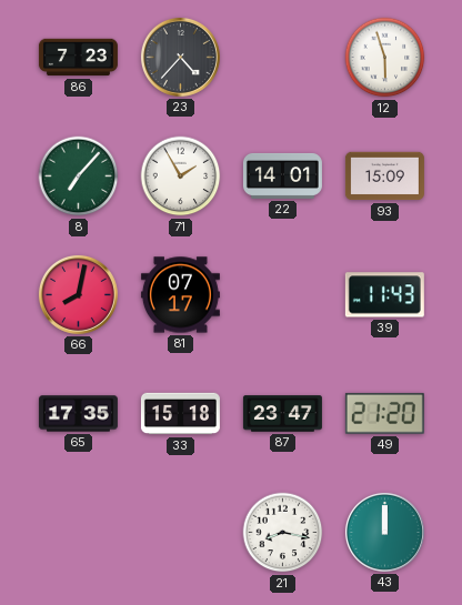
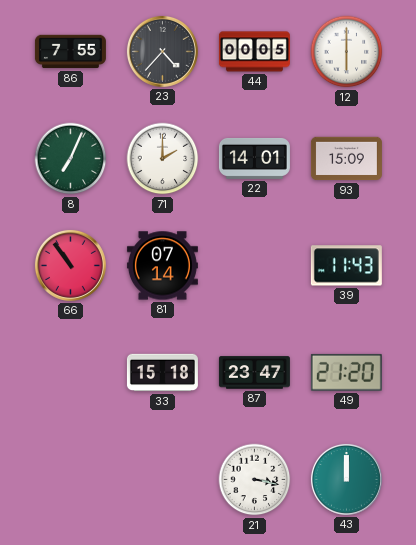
86: 7:23 -> 7:55 (70, 52)
44: none -> 00:05 (254, 52)
12: 5:57 -> 6:00 (347, 52)
8: 7:07 -> 7:04 (71, 159)
71: 1:55 -> 2:00 (163, 159)
66: 8:02 -> 10:54 (70, 265)
81: 07:17 -> 07:14 (162, 266)
65: 17:35 -> none (78, 414)
21: 8:17 -> 3:17 (255, 480)
